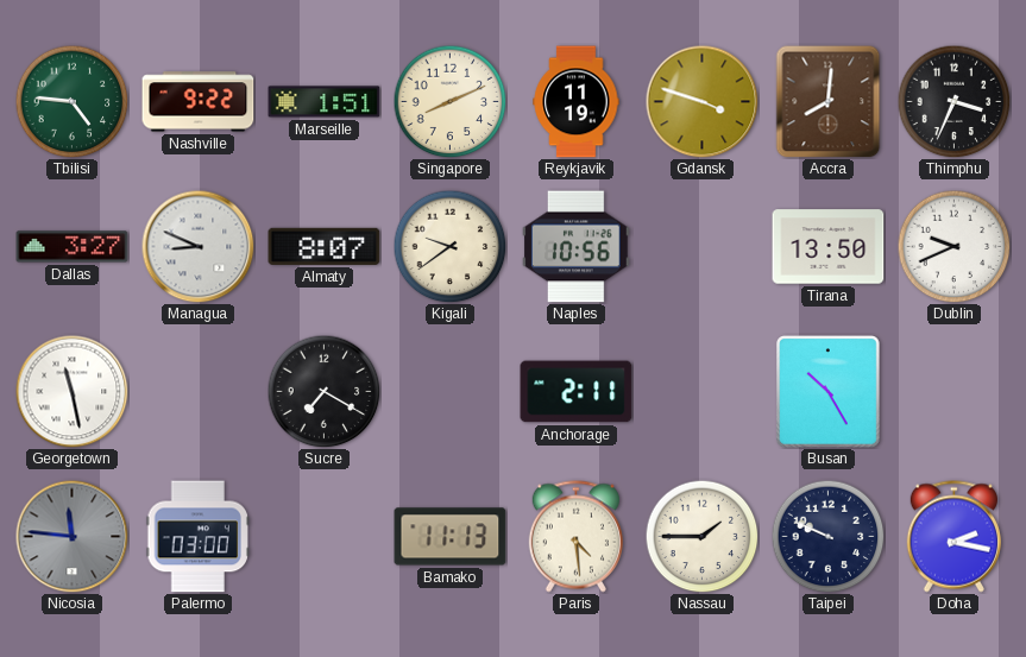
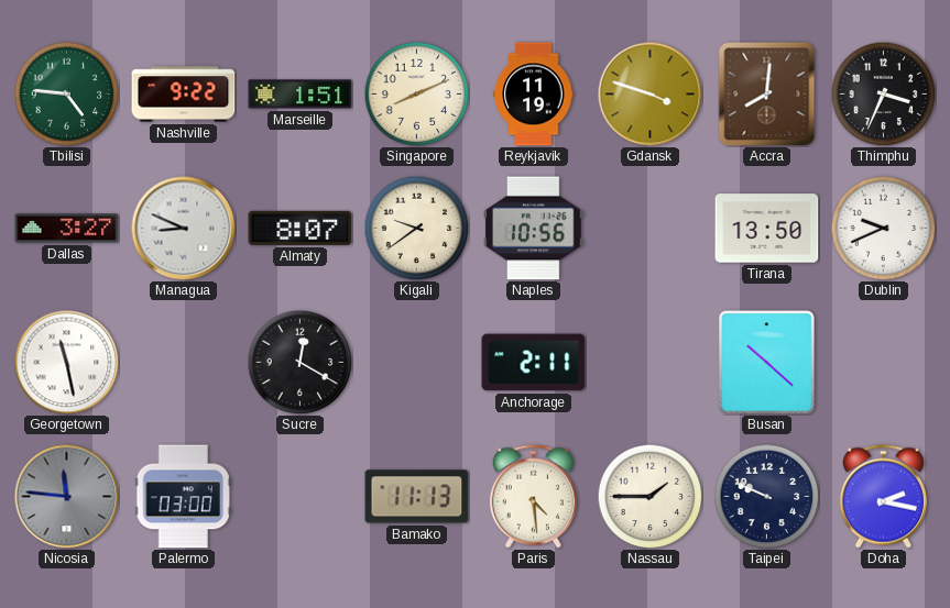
Sucre: 7:20 -> 12:20 (299, 362)
Busan: 10:25 -> 10:22 (767, 363)
